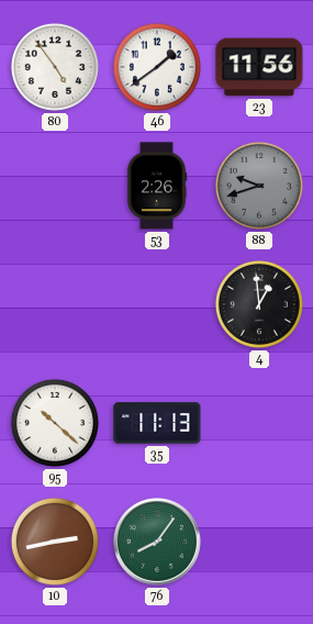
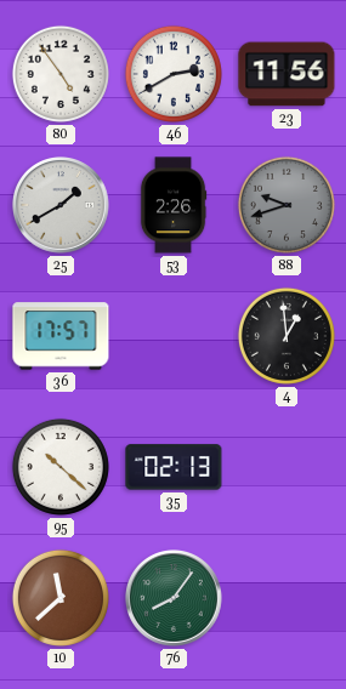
46: 1:39 -> 2:40 (174, 74)
25: none -> 1:40 (62, 206)
36: none -> 17:57 (61, 336)
35: 11:13 -> 02:13 (174, 467)
10: 2:43 -> 11:38 (61, 598)
